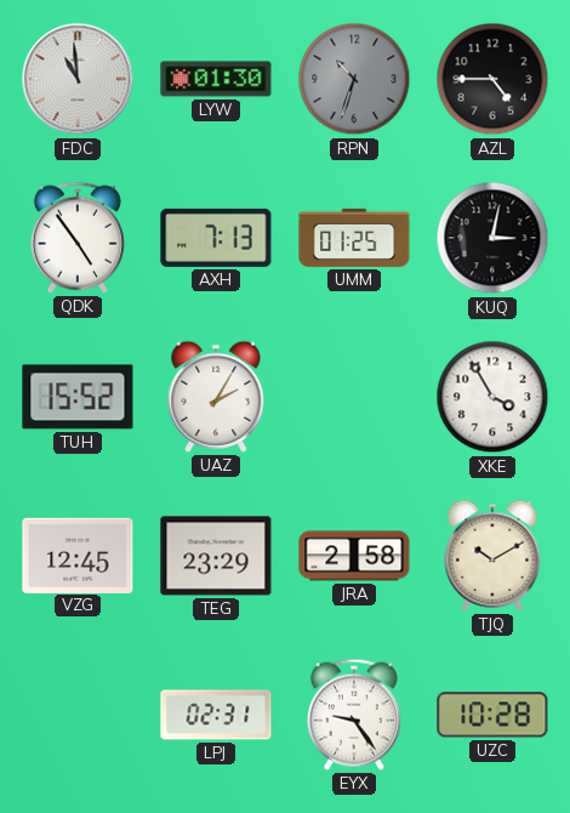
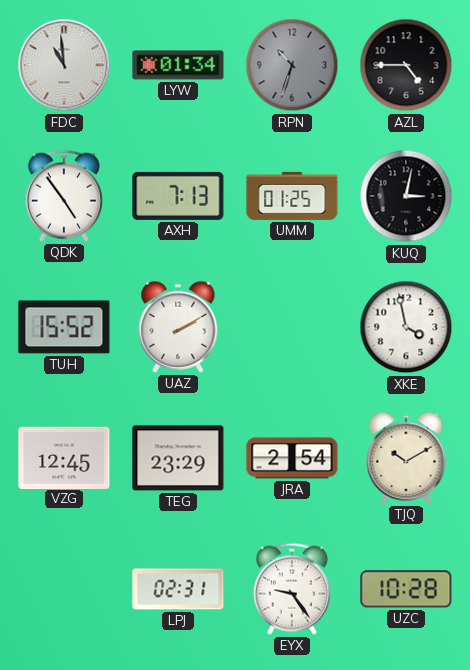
LYW: 01:30 -> 01:34 (178, 65)
UAZ: 2:05 -> 2:10 (178, 327)
XKE: 3:55 -> 3:58 (406, 327)
JRA: 2:58 -> 2:54 (292, 458)
